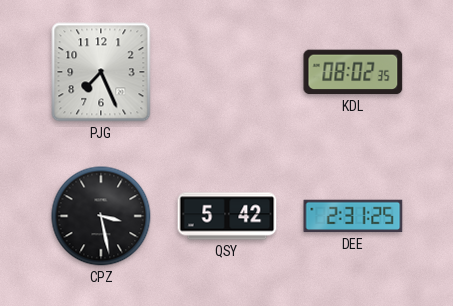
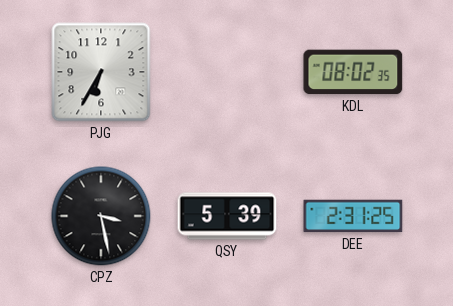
PJG: 7:26 -> 6:35 (101, 72)
QSY: 5:42 -> 5:39 (227, 216)
